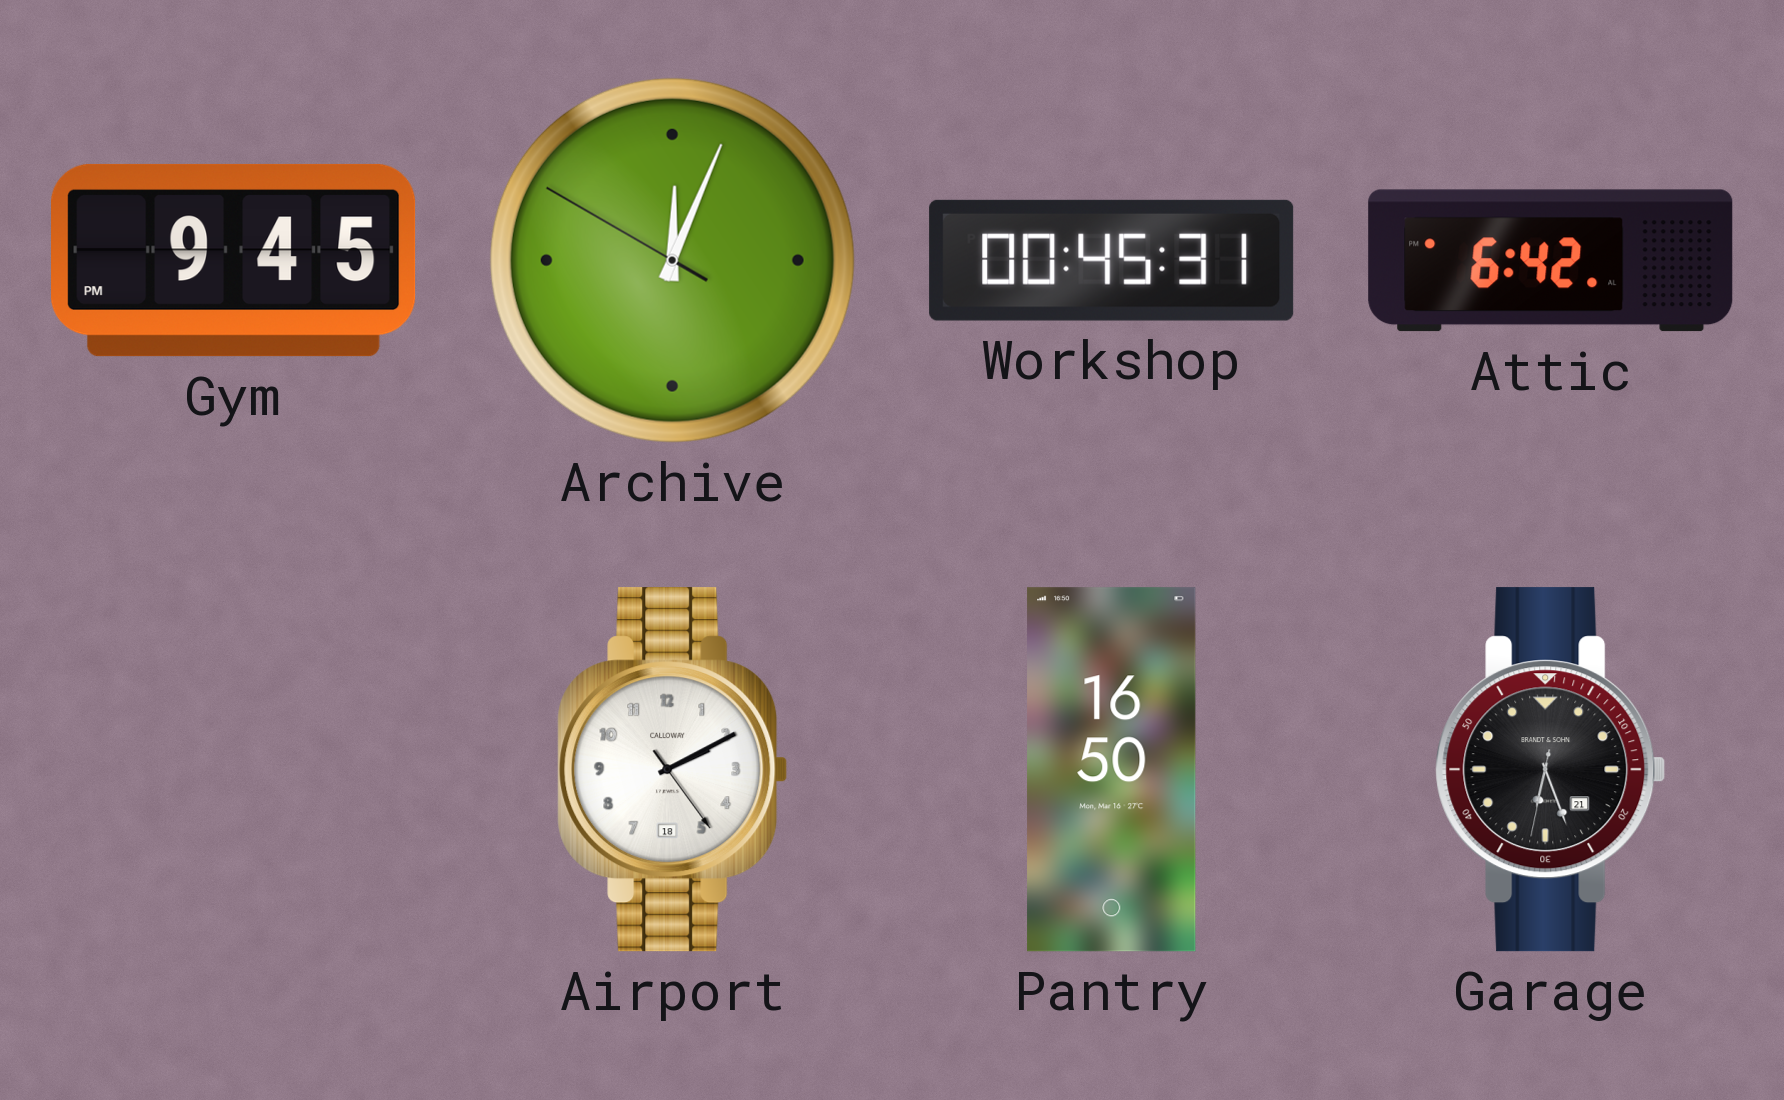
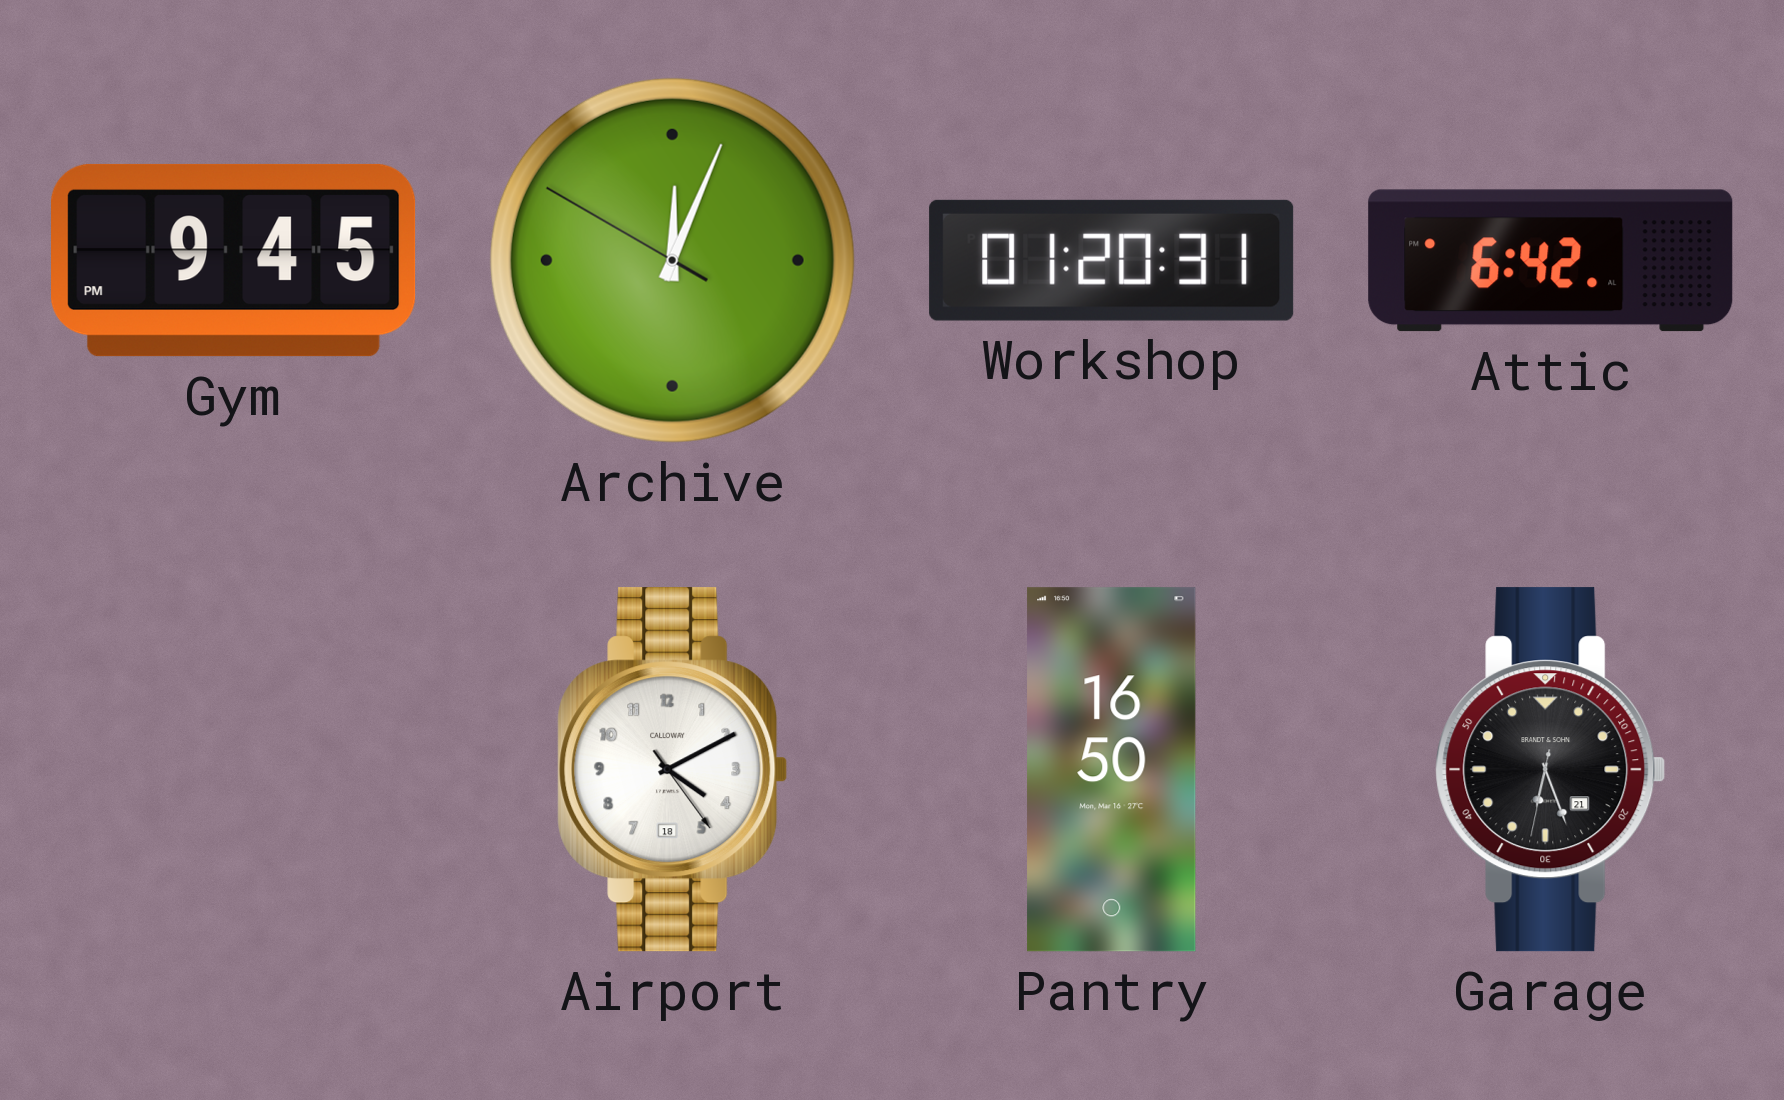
Workshop: 00:45 -> 01:20 (1112, 260)
Airport: 2:10 -> 4:10 (673, 770)
